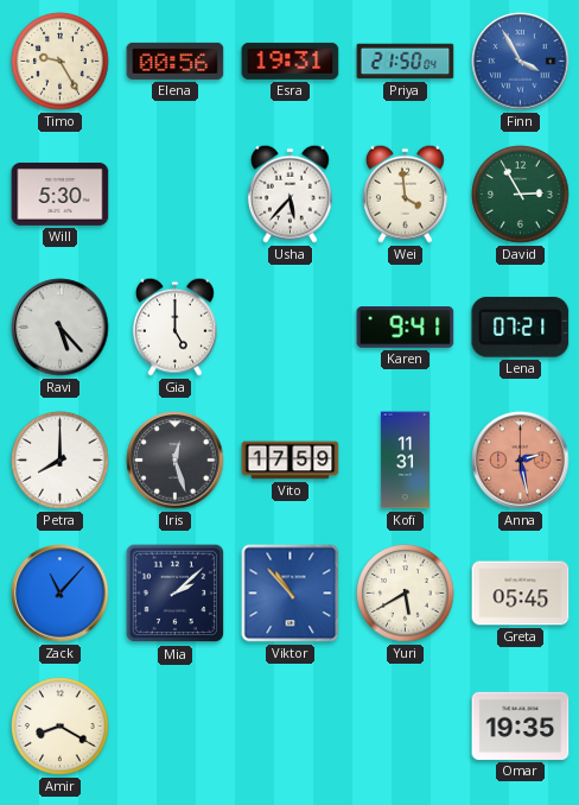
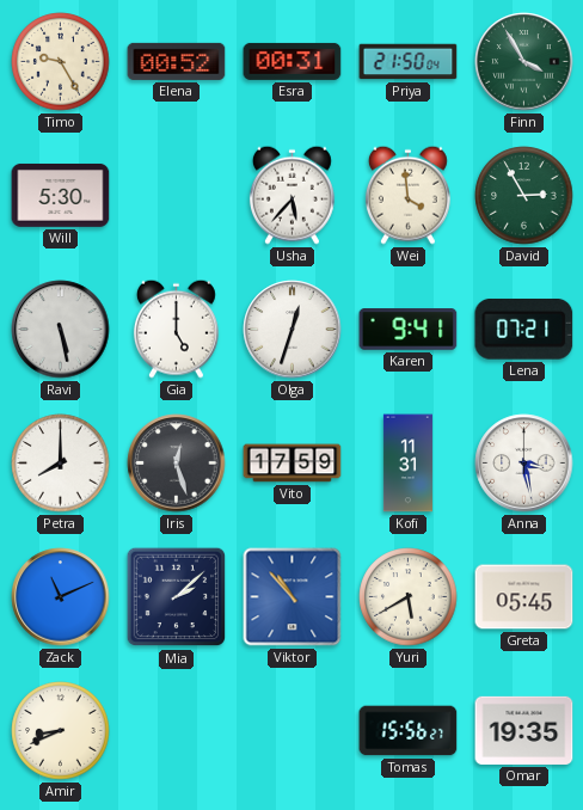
Elena: 00:56 -> 00:52 (177, 61)
Esra: 19:31 -> 00:31 (293, 61)
Finn dial: blue -> green (524, 62)
Ravi: 5:23 -> 5:28 (61, 330)
Olga: none -> 12:33 (293, 330)
Anna: 2:28 -> 3:28 (524, 464)
Anna dial: salmon -> white (524, 464)
Zack: 11:07 -> 11:11 (61, 597)
Amir: 8:20 -> 8:41 (61, 731)
Tomas: none -> 15:56 (409, 731)
